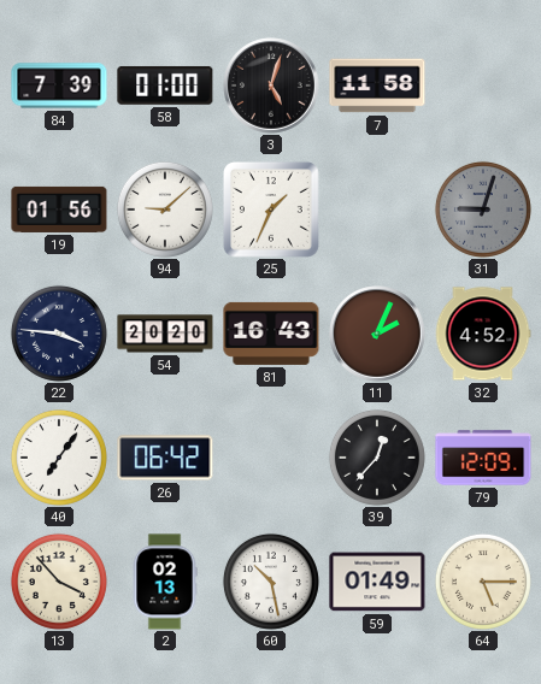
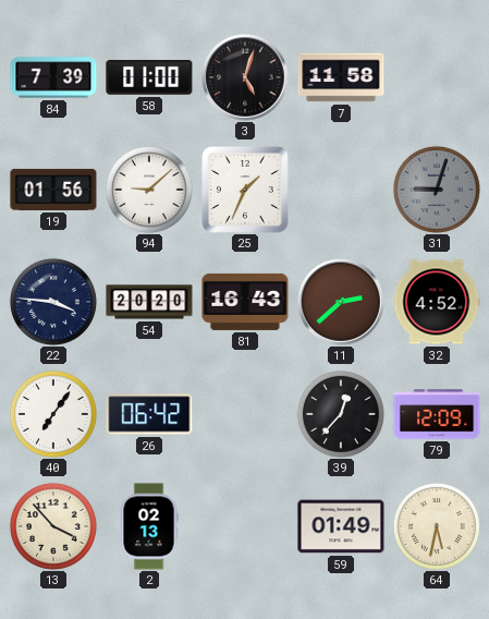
11: 2:04 -> 2:38 (341, 302)
60: 10:28 -> none (271, 582)
64: 5:15 -> 5:32 (437, 526)
